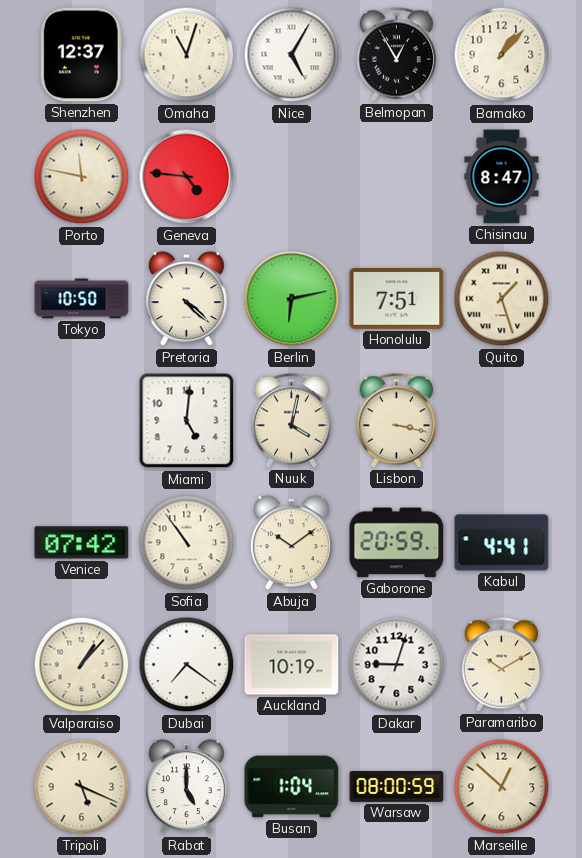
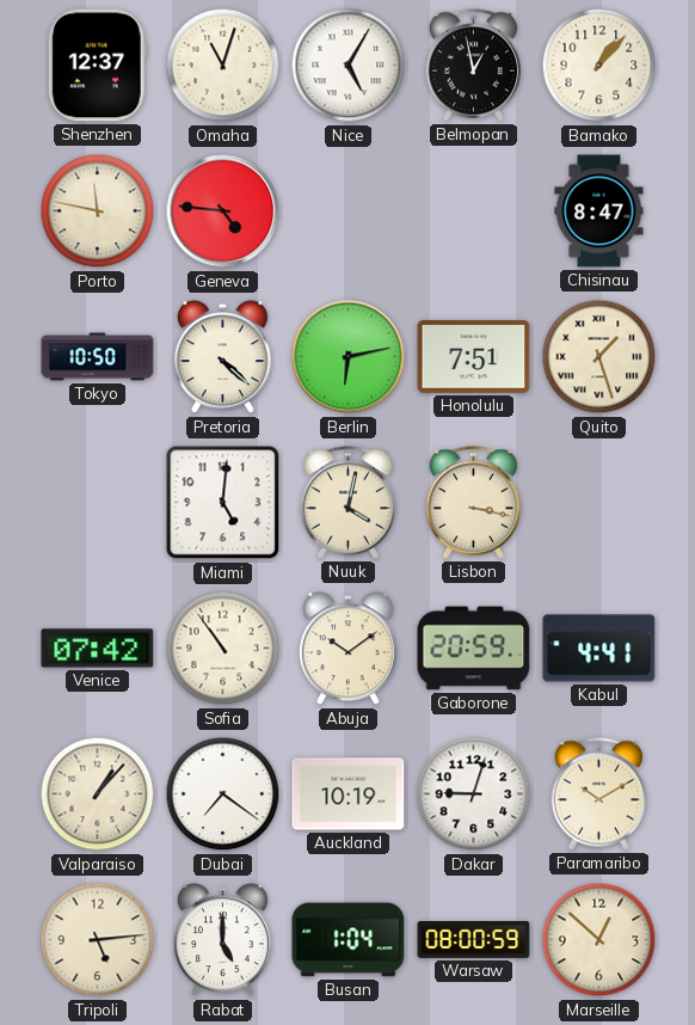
Belmopan: 12:55 -> 12:58 (473, 66)
Tripoli: 5:19 -> 5:14 (98, 940)
